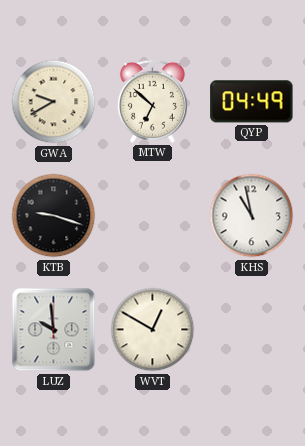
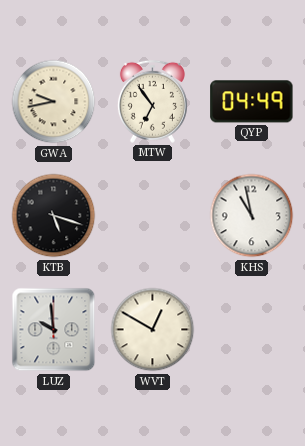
GWA: 9:40 -> 9:43 (54, 102)
MTW: 6:52 -> 6:54 (152, 101)
KTB: 9:18 -> 5:18 (54, 216)
